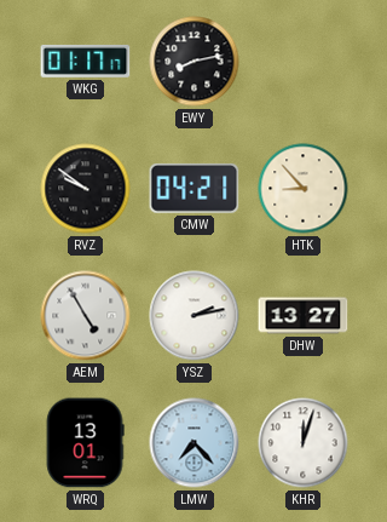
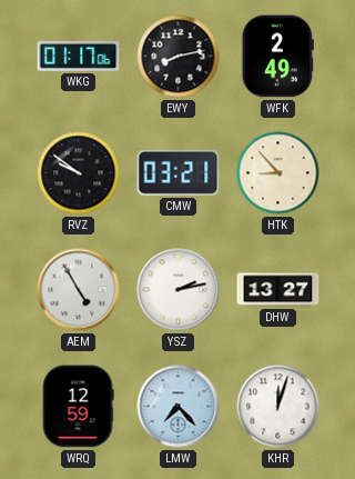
WKG: 01:17:17 -> 01:17:06 (79, 56)
WFK: none -> 2:49 (277, 57)
CMW: 04:21 -> 03:21 (179, 172)
WRQ: 13:01 -> 12:59 (78, 407)
